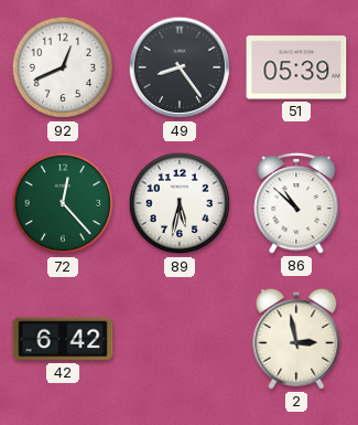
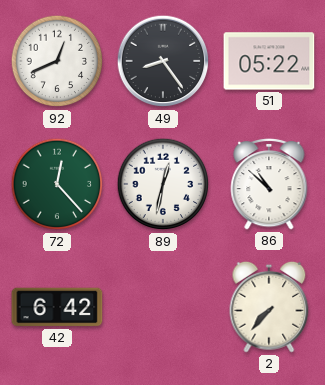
51: 05:39 -> 05:22 (269, 61)
89: 5:32 -> 12:32 (163, 184)
2: 2:58 -> 7:37 (269, 307)
